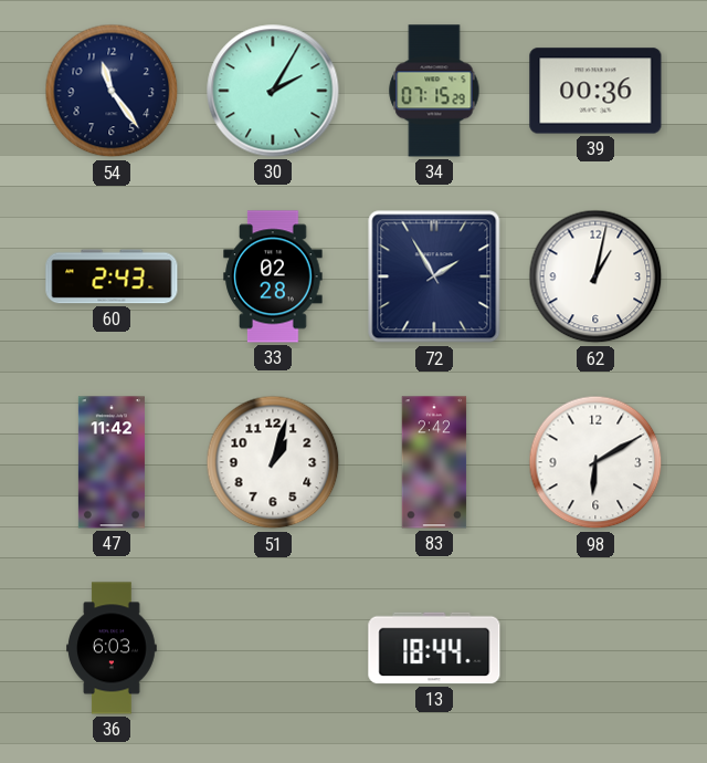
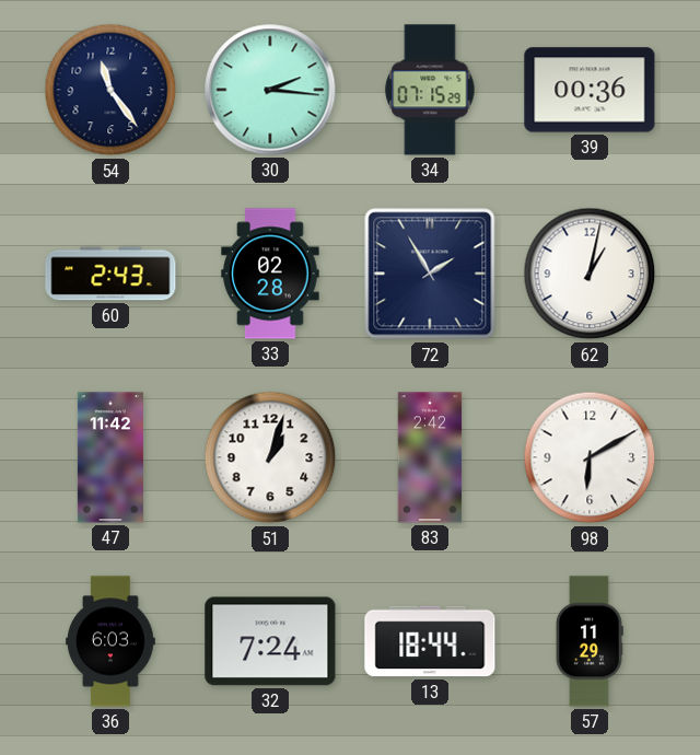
30: 2:05 -> 2:16 (270, 90)
32: none -> 7:24 (270, 641)
57: none -> 11:29 (590, 641)
